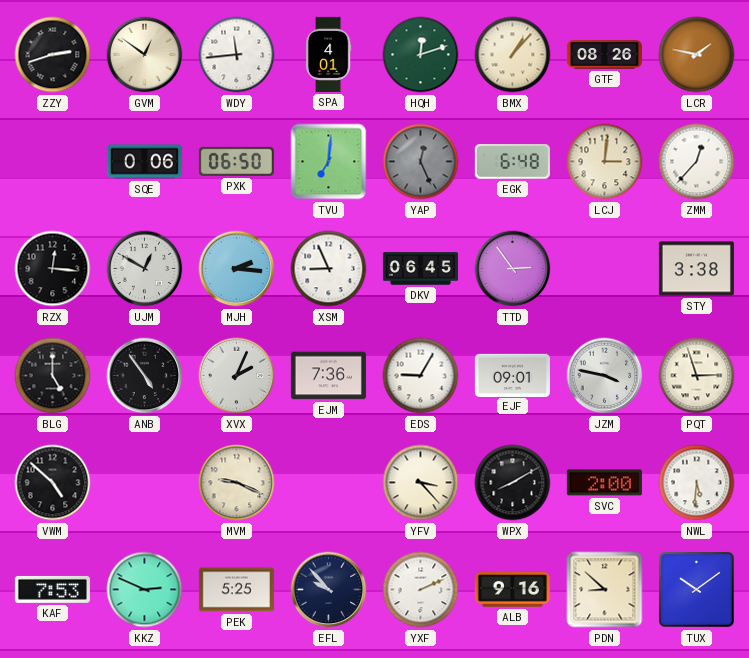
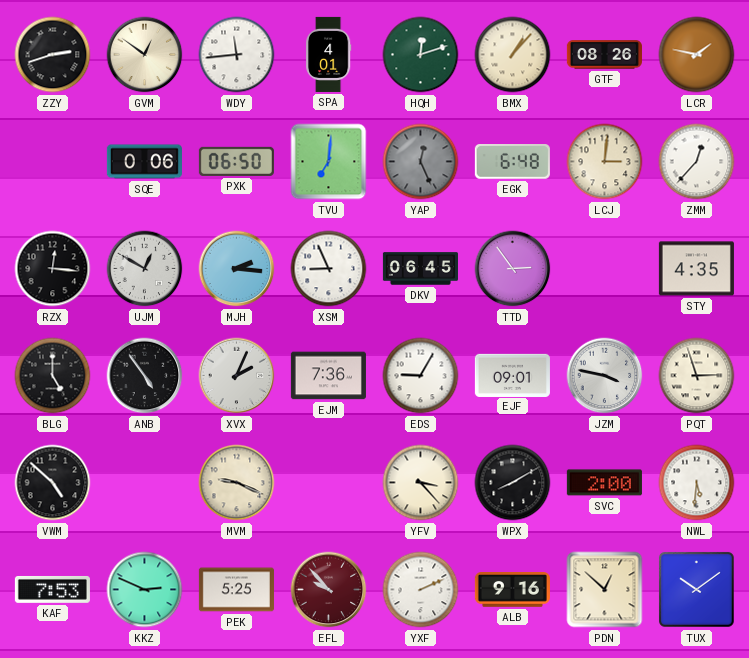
STY: 3:38 -> 4:35 (696, 269)
EFL dial: navy -> burgundy (329, 590)
PDN: 8:52 -> 12:52 (605, 590)
